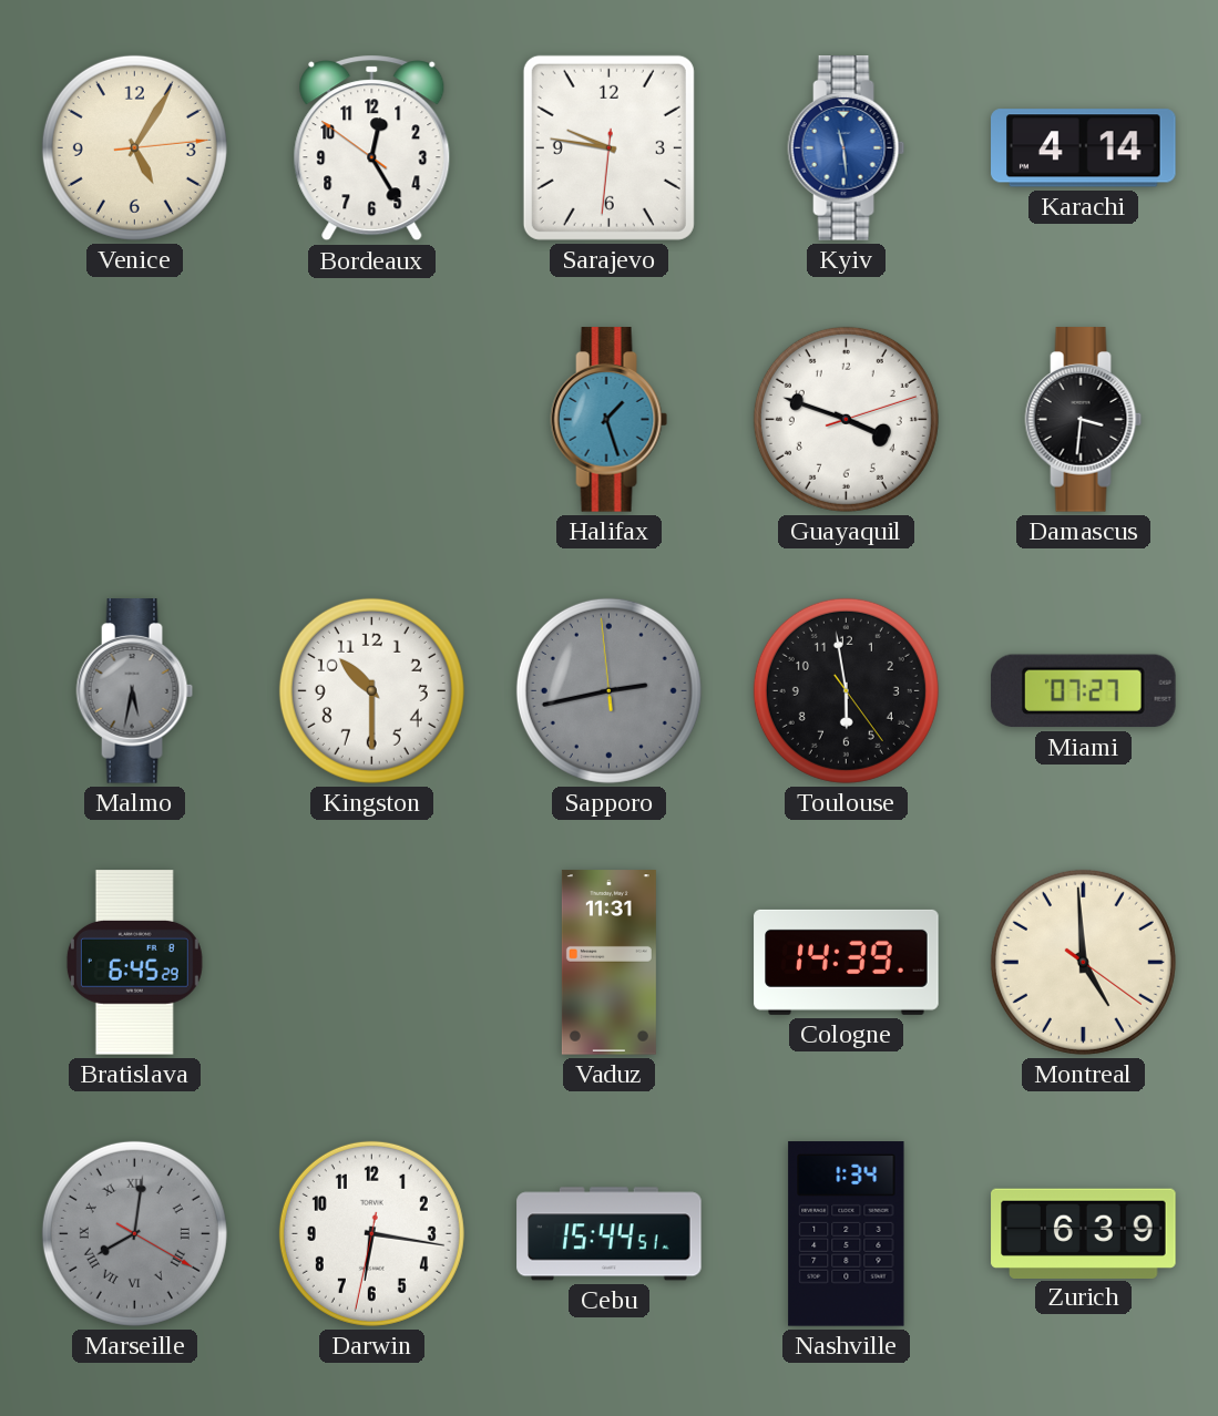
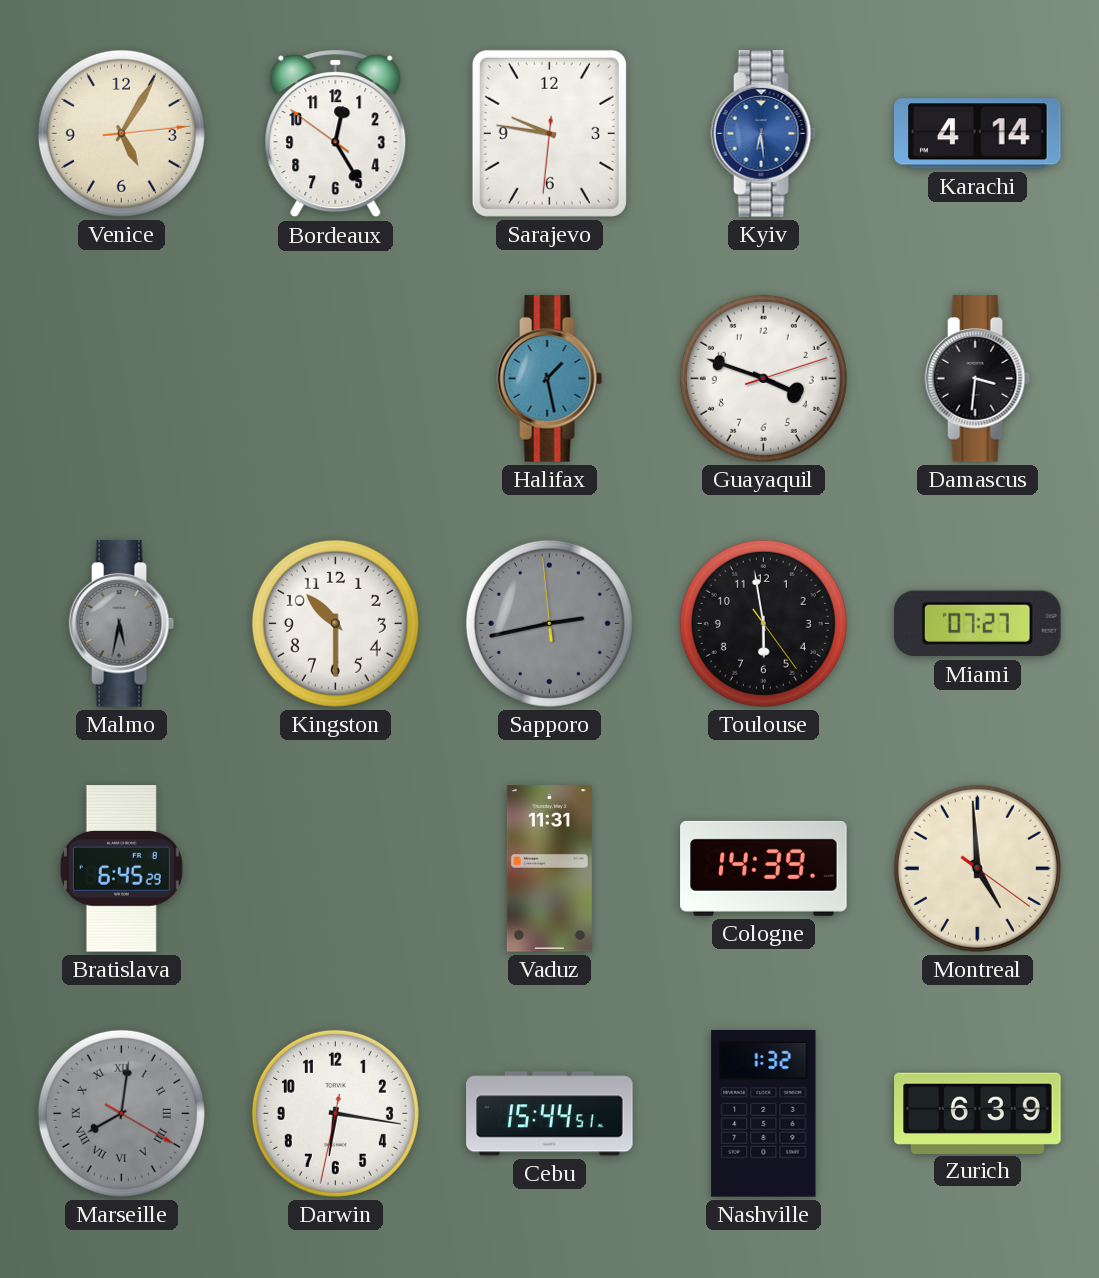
Kyiv: 11:29 -> 6:29 (764, 134)
Halifax: 1:27 -> 1:28 (550, 379)
Nashville: 1:34 -> 1:32 (764, 1114)
